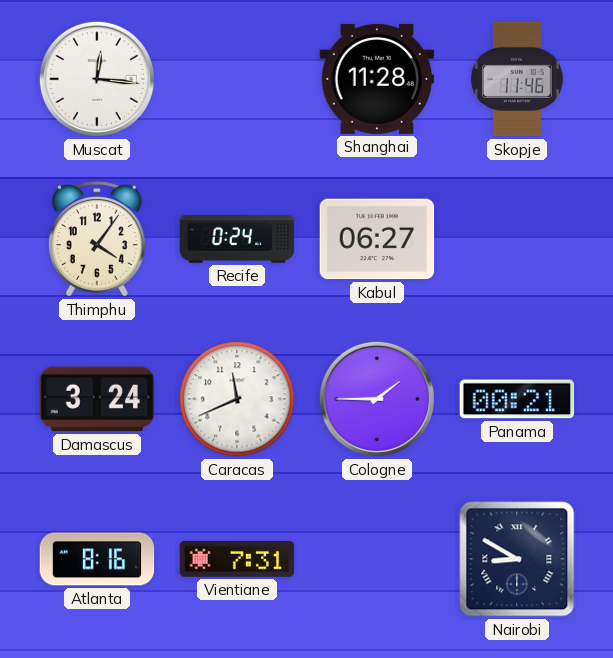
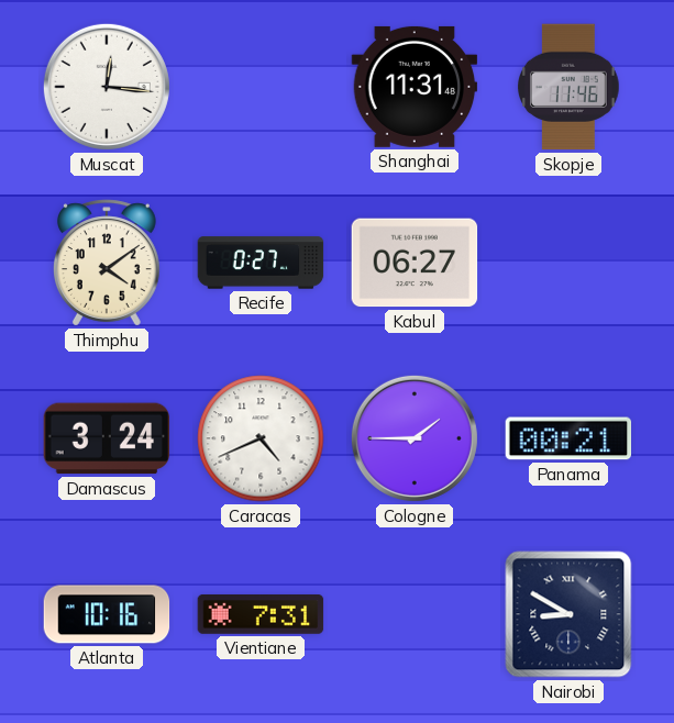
Shanghai: 11:28 -> 11:31 (415, 87)
Thimphu: 4:06 -> 4:09 (107, 263)
Recife: 0:24 -> 0:27 (261, 263)
Caracas: 11:41 -> 4:41 (261, 438)
Atlanta: 8:16 -> 10:16 (107, 614)
